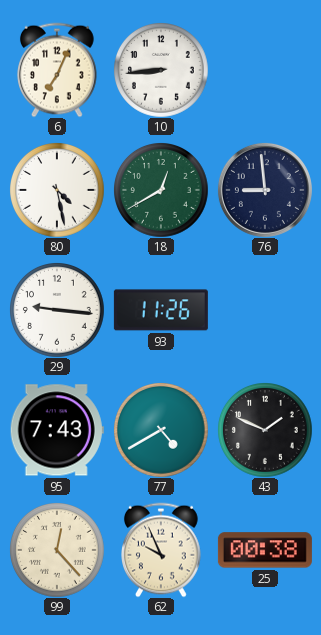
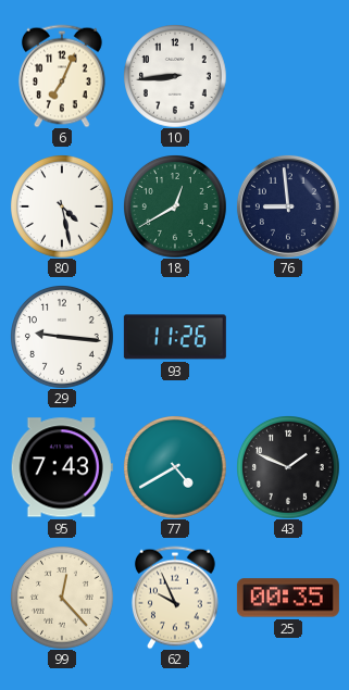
25: 00:38 -> 00:35 (288, 598)
